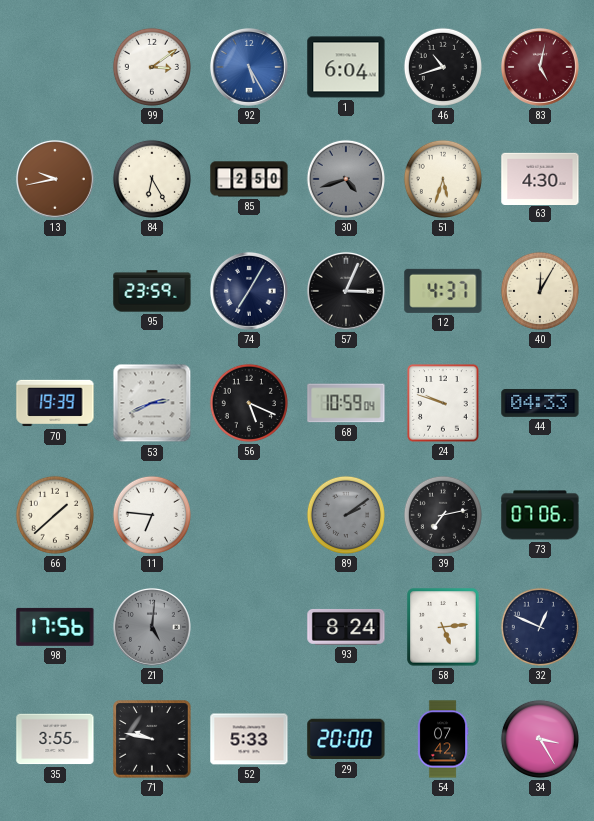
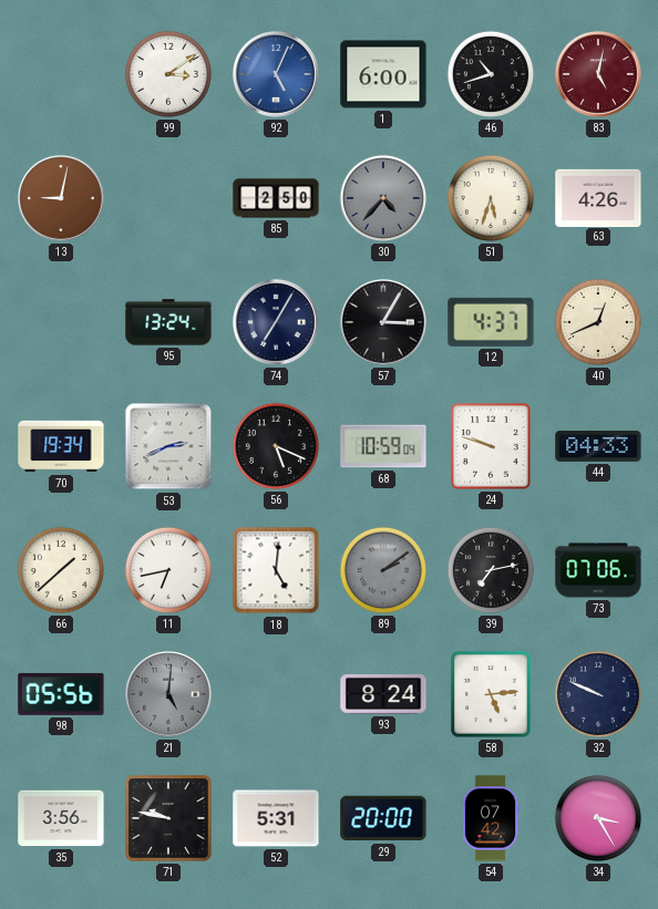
92: 5:25 -> 5:04 (276, 74)
1: 6:04 -> 6:00 (383, 74)
13: 9:43 -> 9:02 (61, 198)
84: 6:25 -> none (152, 179)
30: 4:42 -> 4:37 (383, 198)
63: 4:30 -> 4:26 (598, 197)
95: 23:59 -> 13:24 (168, 322)
57: 3:04 -> 3:05 (383, 322)
40: 12:05 -> 12:41 (598, 322)
70: 19:39 -> 19:34 (61, 446)
11: 6:46 -> 6:43 (168, 570)
18: none -> 5:01 (276, 570)
98: 17:56 -> 05:56 (61, 694)
32: 12:49 -> 9:49 (598, 694)
35: 3:55 -> 3:56 (61, 818)
52: 5:33 -> 5:31 (276, 818)
